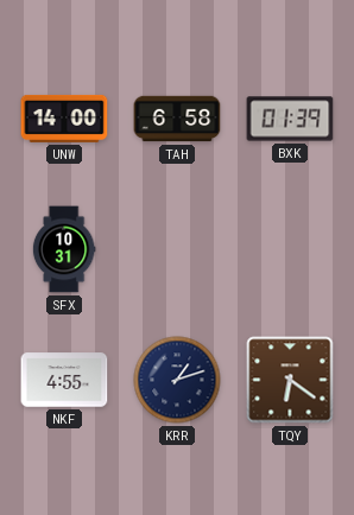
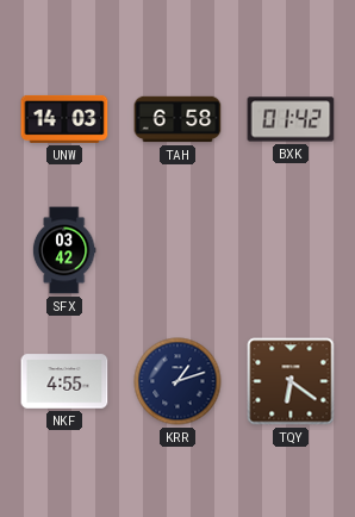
UNW: 14:00 -> 14:03 (64, 119)
BXK: 01:39 -> 01:42 (291, 119)
SFX: 10:31 -> 03:42 (64, 250)
